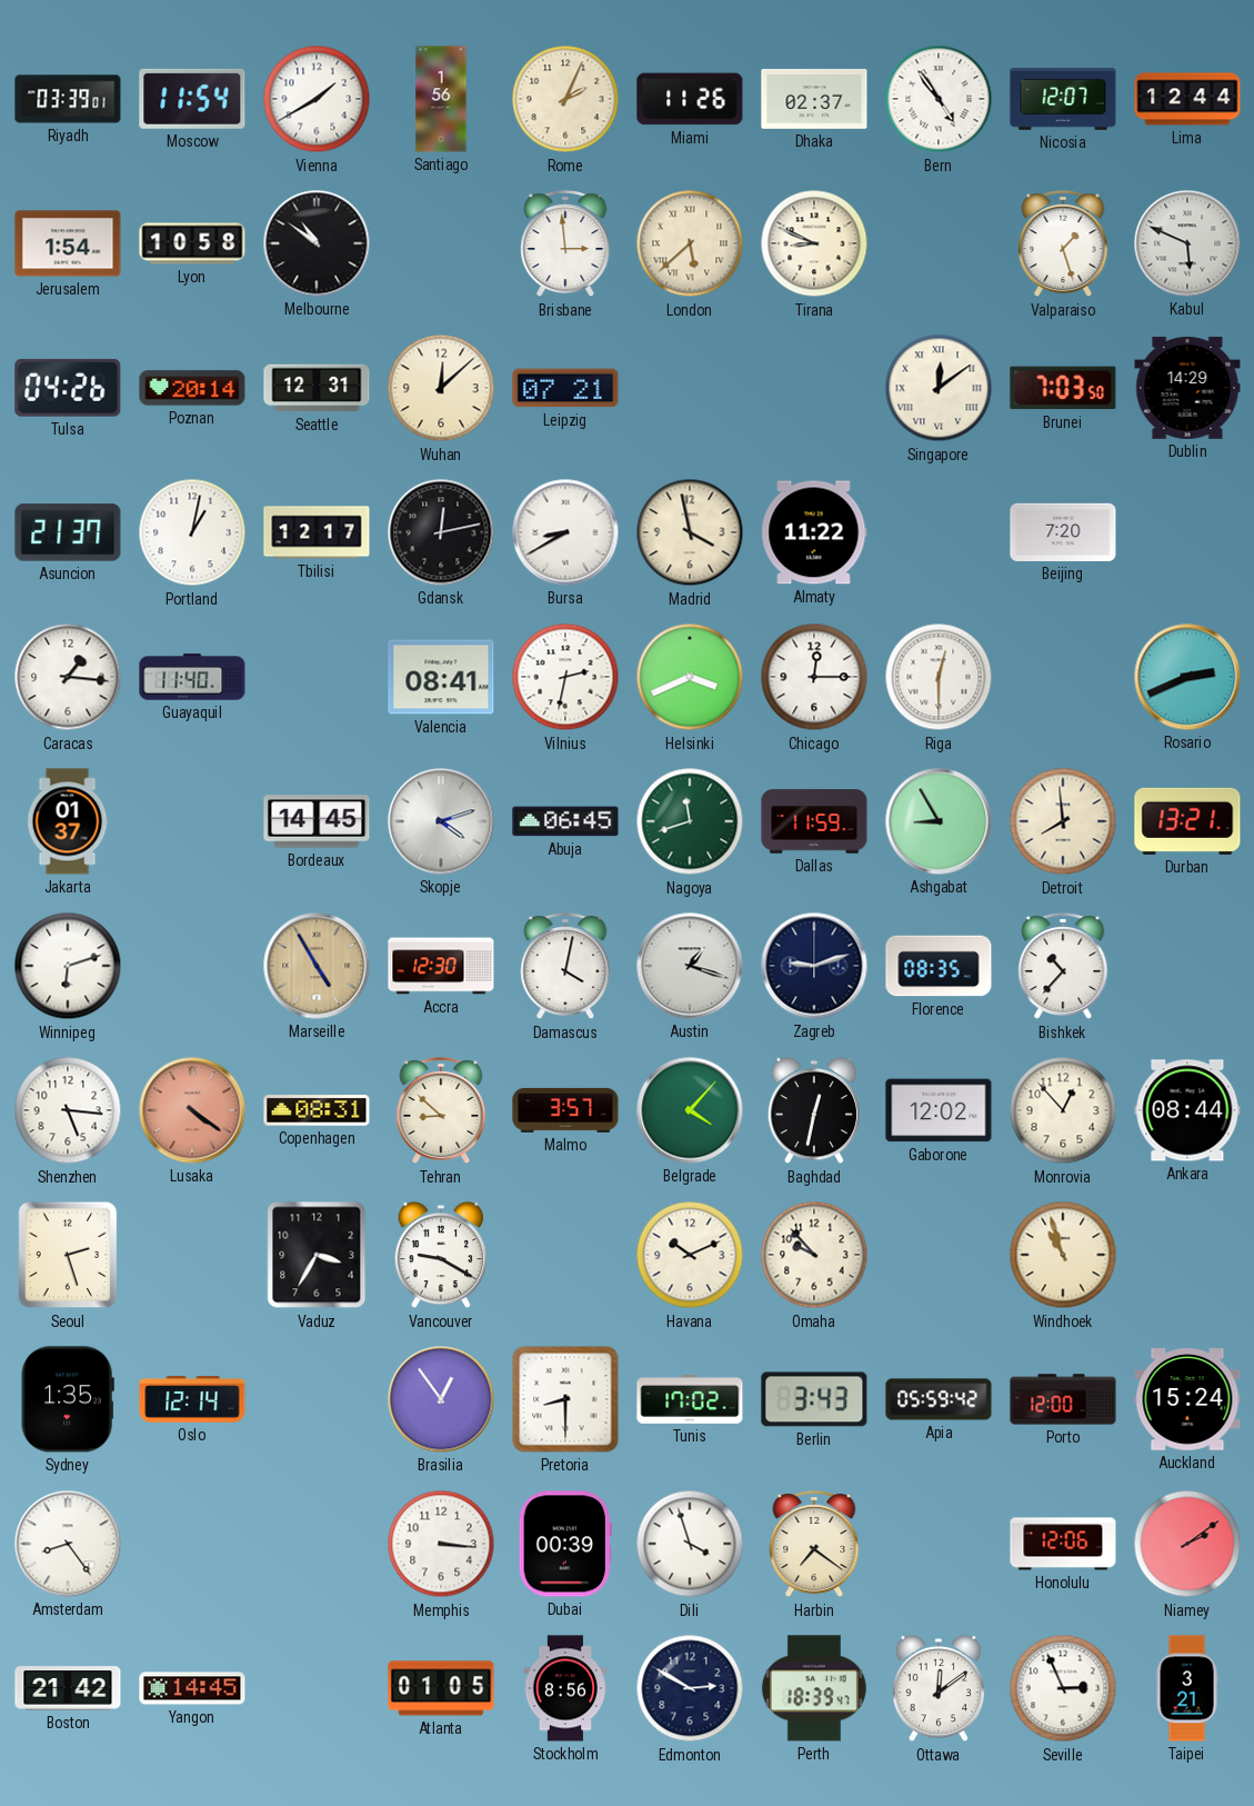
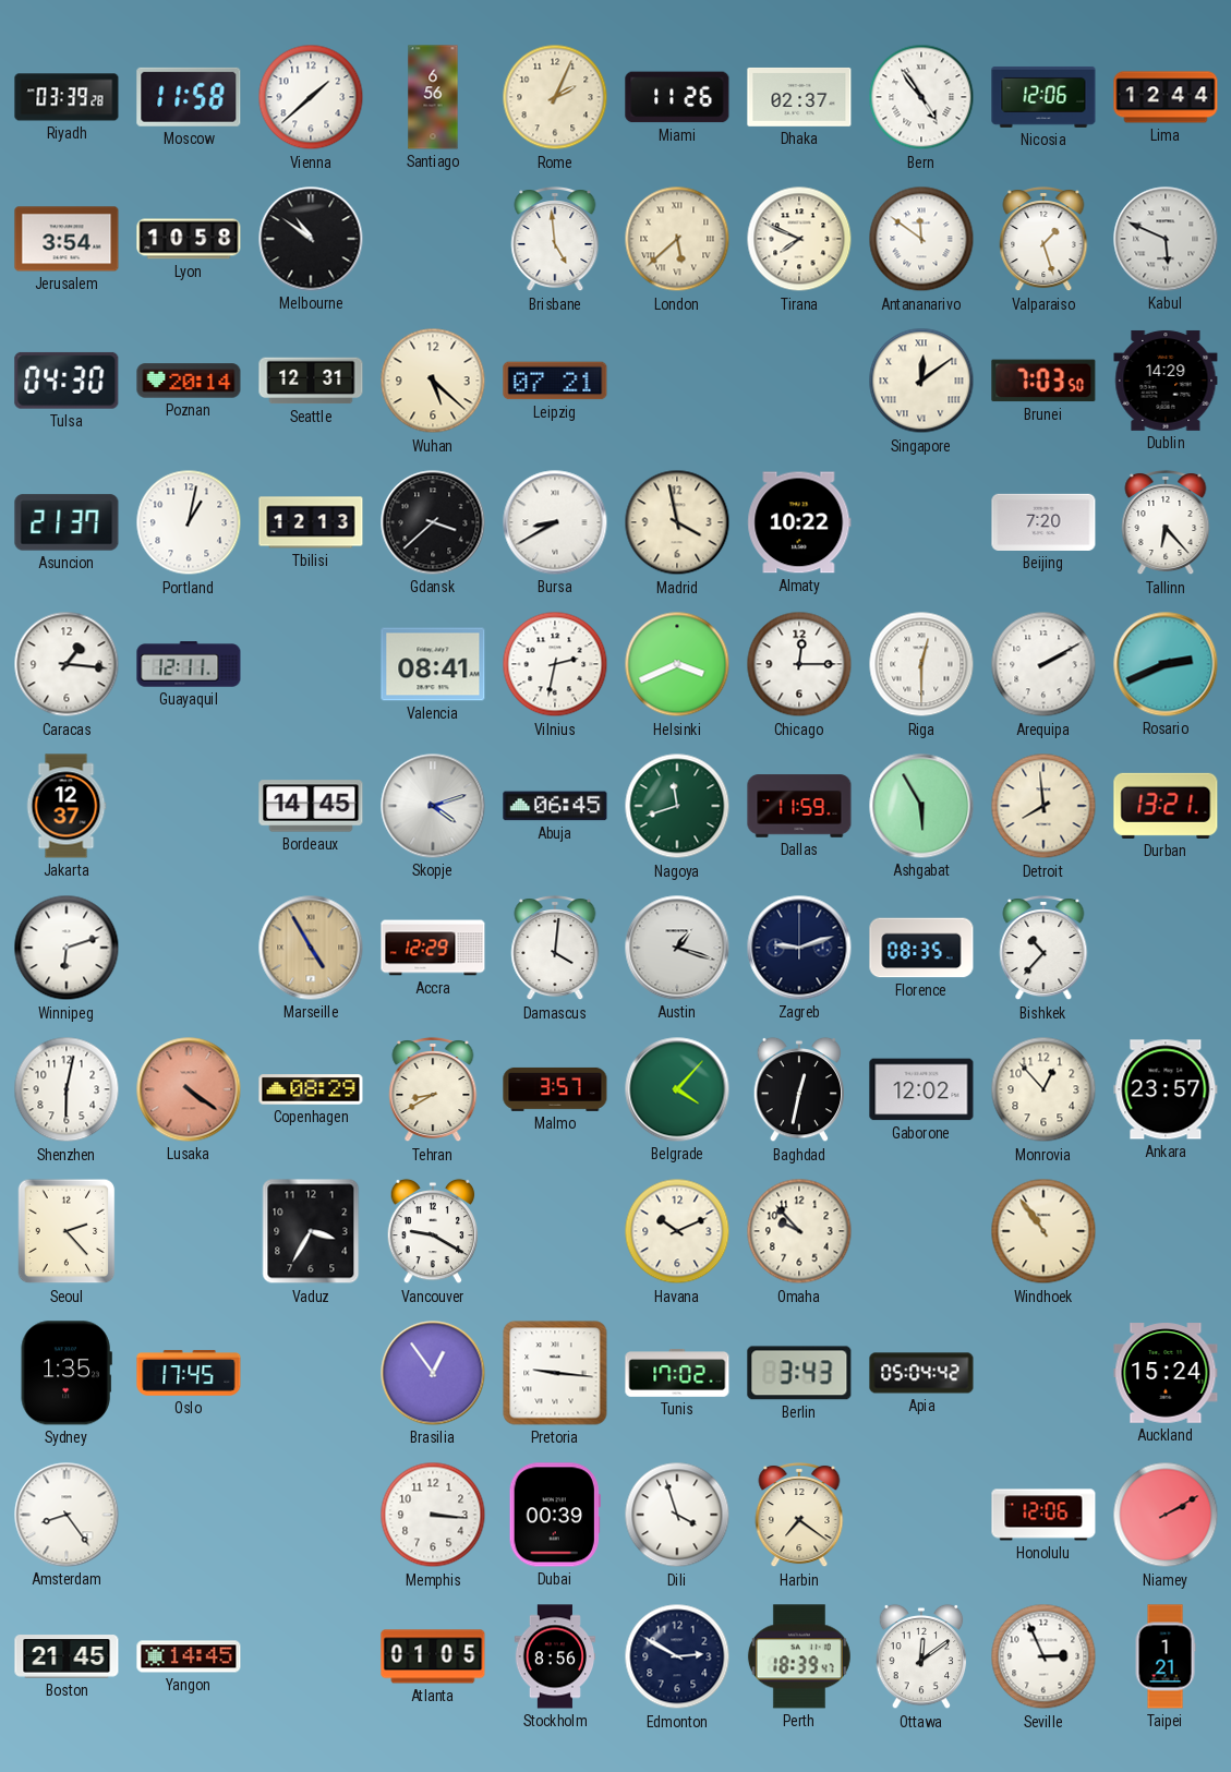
Riyadh: 03:39:01 -> 03:39:28 (67, 97)
Moscow: 11:54 -> 11:58 (189, 97)
Vienna: 1:40 -> 1:38 (311, 97)
Santiago: 1:56 -> 6:56 (433, 97)
Nicosia: 12:07 -> 12:06 (1043, 97)
Jerusalem: 1:54 -> 3:54 (67, 239)
Brisbane: 2:59 -> 4:59 (555, 239)
Tirana: 8:49 -> 7:49 (799, 239)
Antananarivo: none -> 11:51 (921, 239)
Tulsa: 04:26 -> 04:30 (67, 381)
Wuhan: 12:08 -> 5:22 (433, 381)
Tbilisi: 12:17 -> 12:13 (311, 522)
Gdansk: 12:13 -> 3:38 (433, 522)
Almaty: 11:22 -> 10:22 (799, 522)
Tallinn: none -> 6:23 (1166, 522)
Guayaquil: 11:40 -> 12:11 (189, 664)
Arequipa: none -> 2:10 (1043, 664)
Jakarta: 01:37 -> 12:37 (67, 806)
Ashgabat: 8:55 -> 5:55 (921, 806)
Accra: 12:30 -> 12:29 (433, 948)
Damascus: 4:02 -> 4:01 (555, 948)
Shenzhen: 5:16 -> 6:02 (67, 1089)
Copenhagen: 08:31 -> 08:29 (311, 1089)
Tehran: 8:52 -> 8:40 (433, 1089)
Ankara: 08:44 -> 23:57 (1166, 1089)
Seoul: 2:27 -> 2:23 (67, 1231)
Windhoek: 10:57 -> 10:54 (1043, 1231)
Oslo: 12:14 -> 17:45 (189, 1373)
Pretoria: 8:30 -> 9:16 (555, 1373)
Apia: 05:59 -> 05:04 (921, 1373)
Porto: 12:00 -> none (1063, 1399)
Niamey: 2:09 -> 2:10 (1166, 1515)
Boston: 21:42 -> 21:45 (67, 1656)
Taipei: 3:21 -> 1:21 (1166, 1656)
